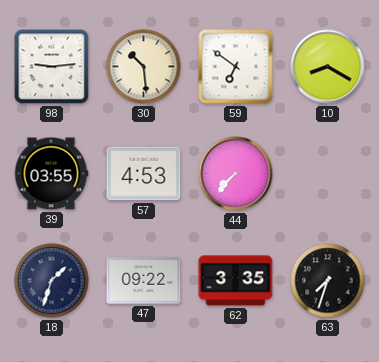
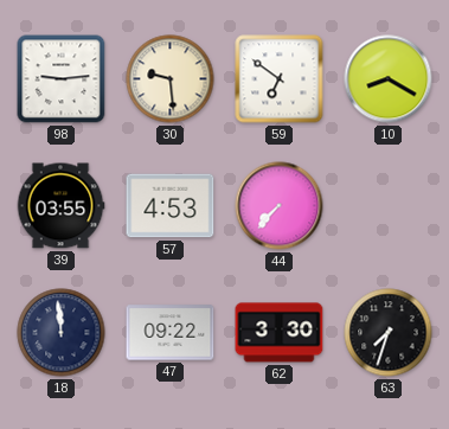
30: 10:29 -> 9:29 (171, 79)
18: 1:33 -> 11:59 (62, 333)
62: 3:35 -> 3:30 (280, 333)
